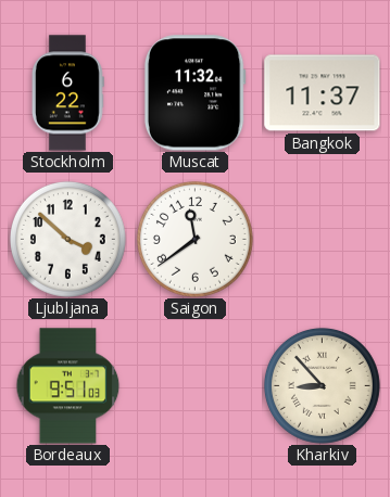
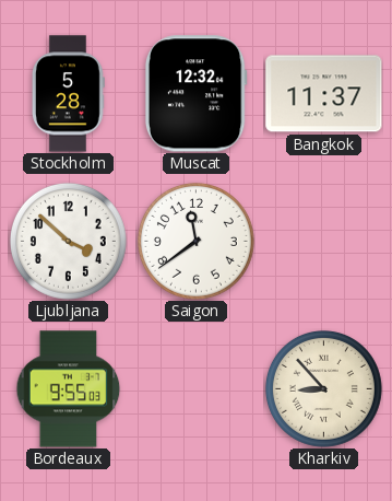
Stockholm: 6:22 -> 5:28 (68, 94)
Muscat: 11:32 -> 12:32 (195, 94)
Bordeaux: 9:51 -> 9:55 (69, 389)
